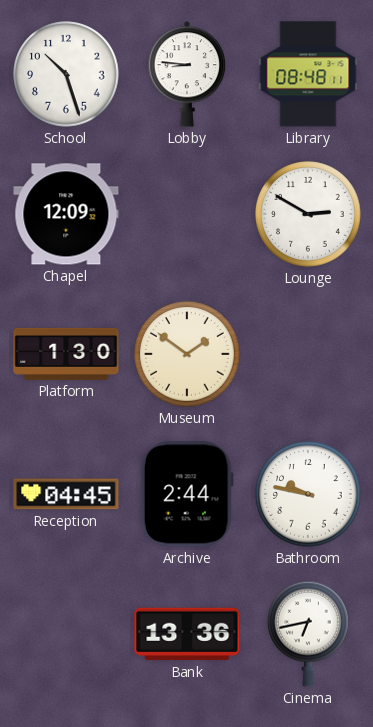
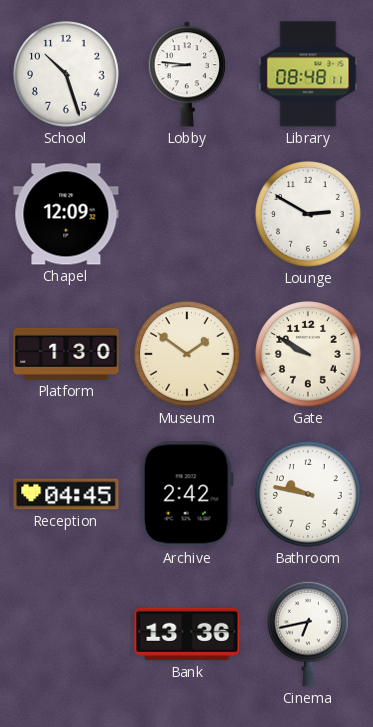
Gate: none -> 9:50 (308, 354)
Archive: 2:44 -> 2:42 (187, 494)
